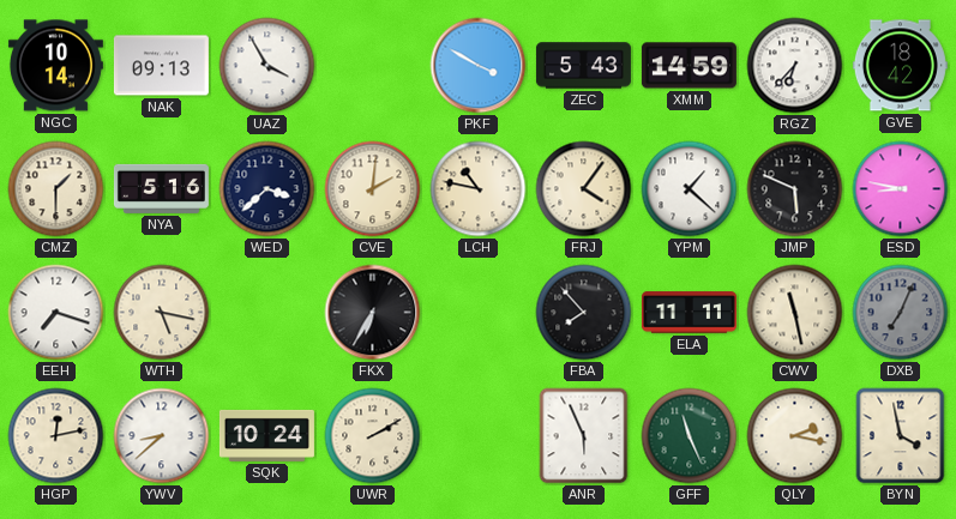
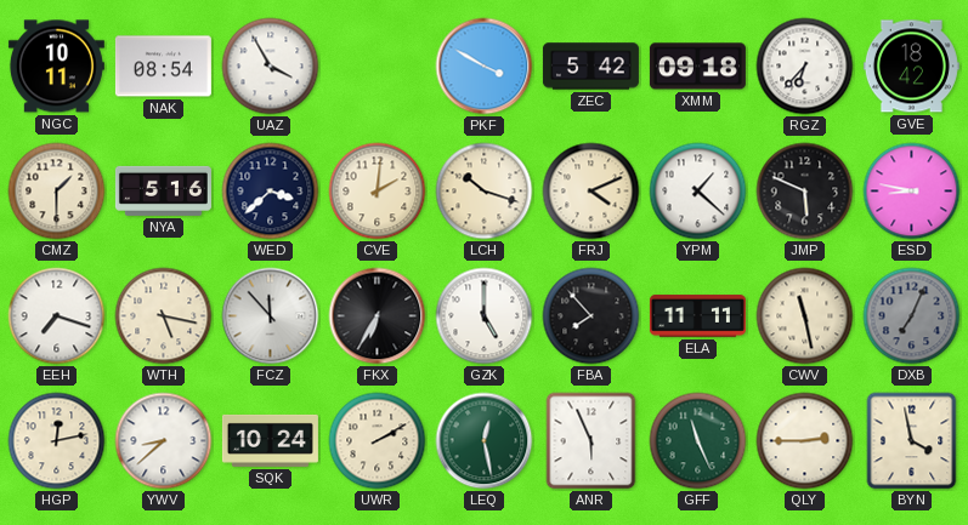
NGC: 10:14 -> 10:11 (56, 67)
NAK: 09:13 -> 08:54 (163, 67)
ZEC: 5:43 -> 5:42 (590, 67)
XMM: 14:59 -> 09:18 (697, 67)
LCH: 10:47 -> 10:18 (485, 192)
FRJ: 4:06 -> 4:11 (591, 192)
FCZ: none -> 11:53 (271, 316)
GZK: none -> 5:00 (485, 316)
LEQ: none -> 12:28 (485, 441)
QLY: 2:17 -> 2:45 (805, 441)
